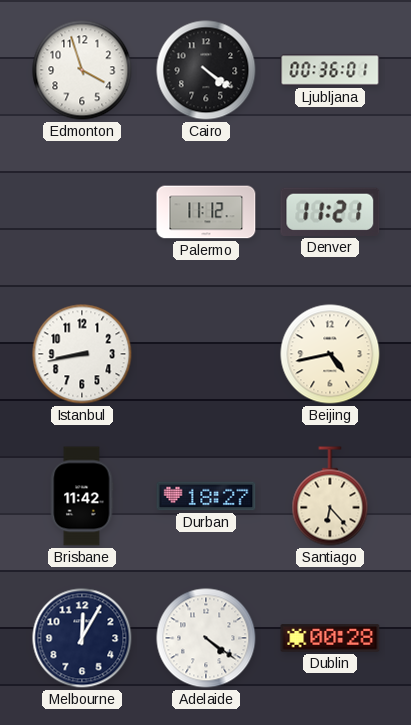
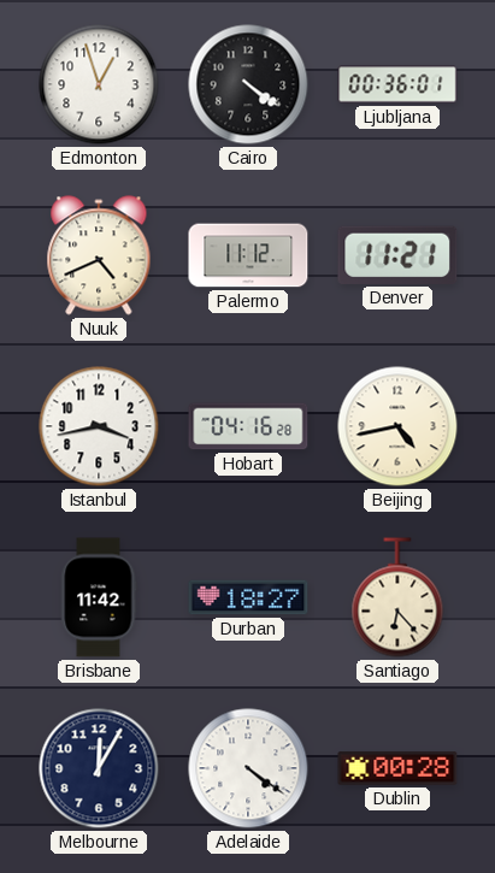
Edmonton: 3:57 -> 12:57 (99, 84)
Nuuk: none -> 4:41 (99, 255)
Istanbul: 8:43 -> 3:43 (99, 426)
Hobart: none -> 04:16 (248, 426)
